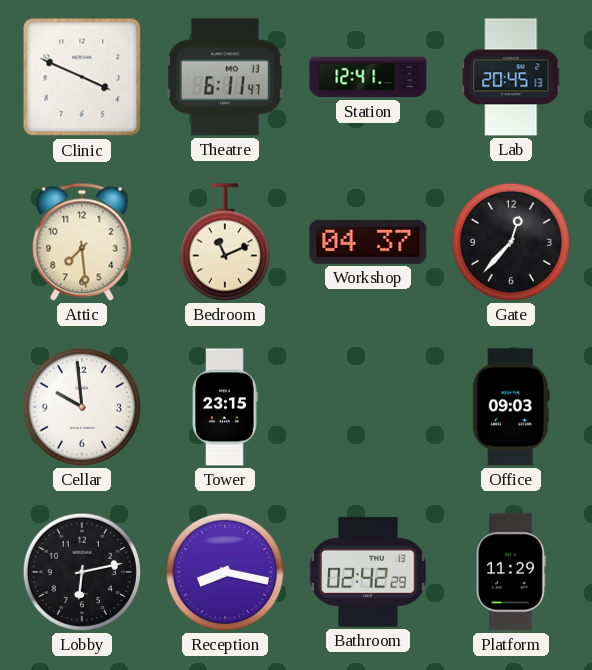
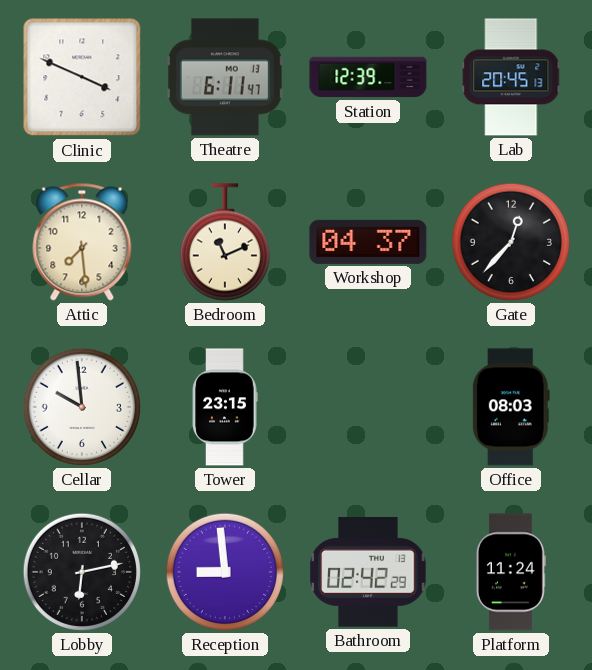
Station: 12:41 -> 12:39 (368, 77)
Office: 09:03 -> 08:03 (511, 407)
Reception: 8:17 -> 8:59 (225, 572)
Platform: 11:29 -> 11:24 (511, 572)
